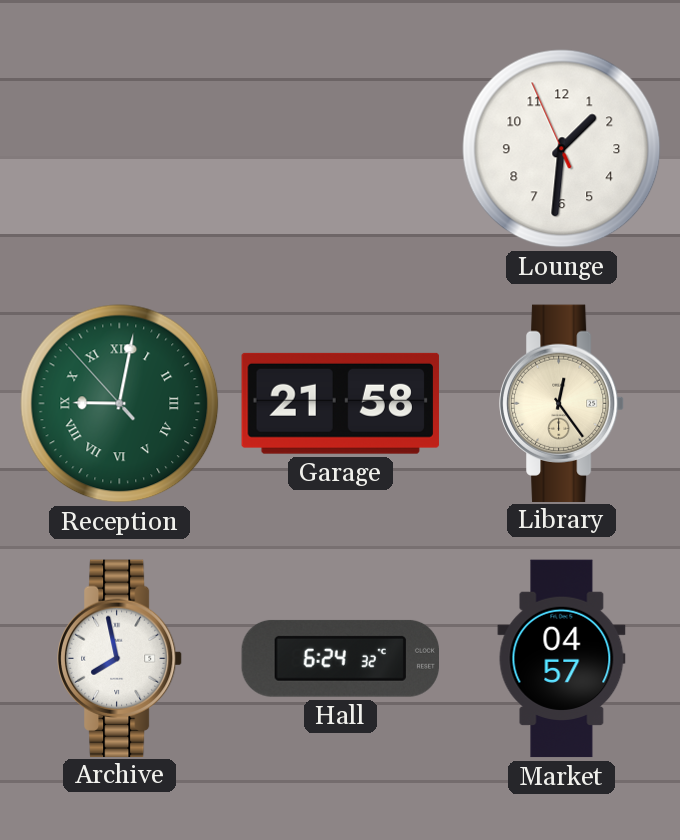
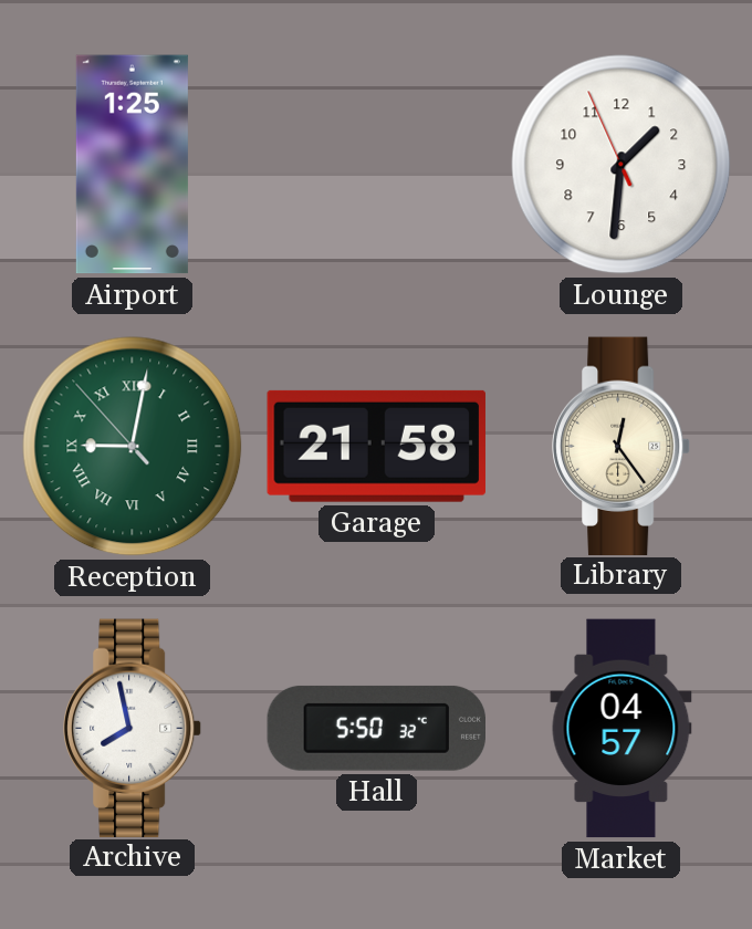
Airport: none -> 1:25 (132, 165)
Hall: 6:24 -> 5:50 (376, 728)
